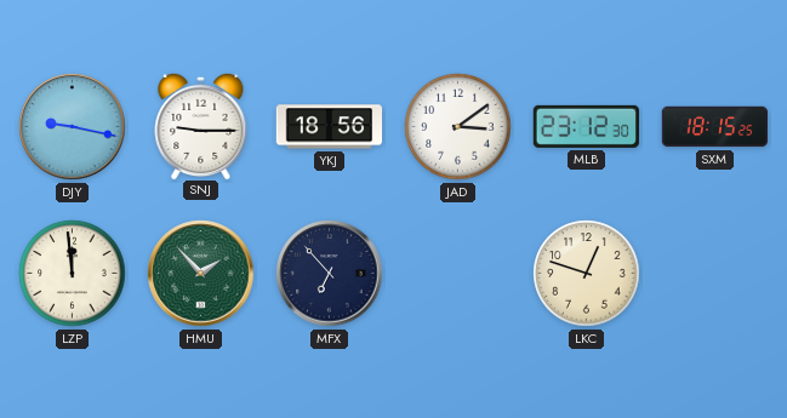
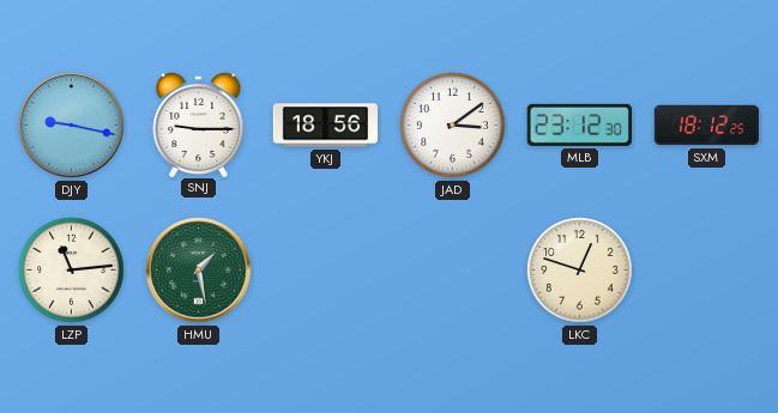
SXM: 18:15 -> 18:12 (707, 126)
LZP: 11:59 -> 11:14 (72, 271)
HMU: 1:53 -> 1:28 (199, 271)
MFX: 6:53 -> none (330, 274)
